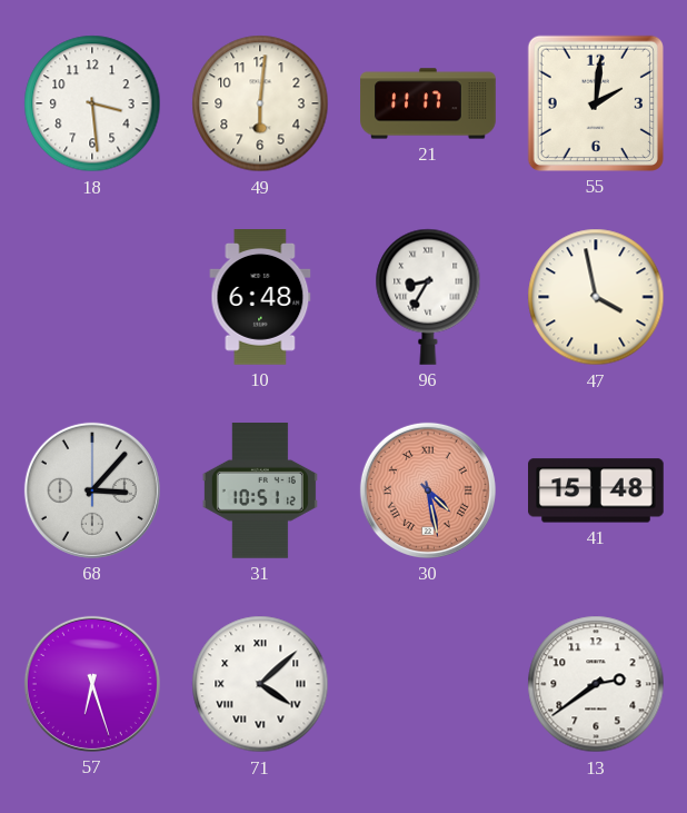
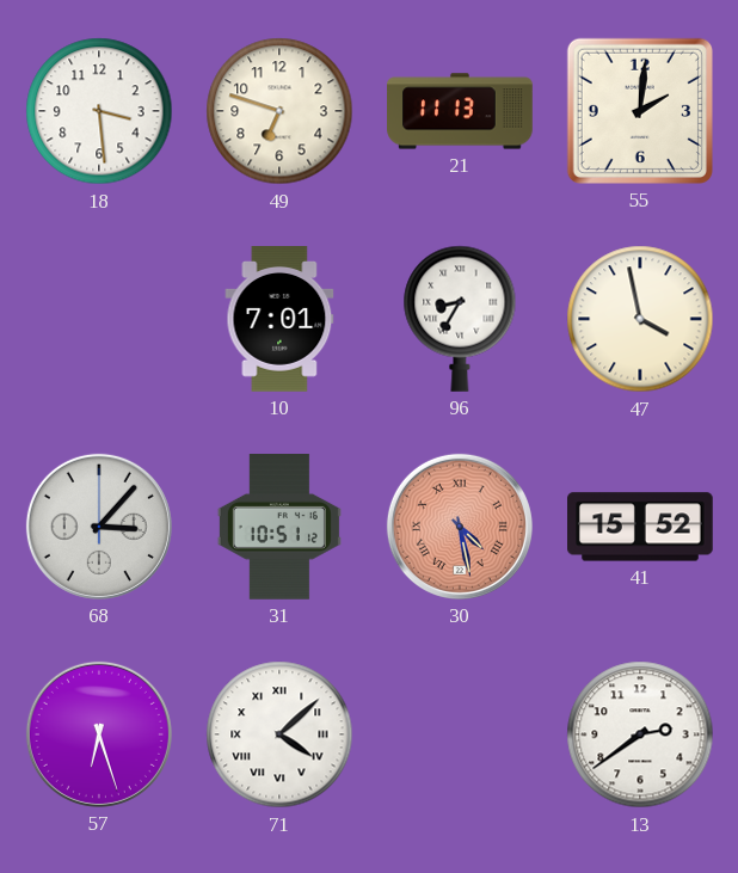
49: 6:01 -> 6:48 (279, 111)
21: 11:17 -> 11:13 (460, 111)
10: 6:48 -> 7:01 (279, 320)
41: 15:48 -> 15:52 (641, 527)
